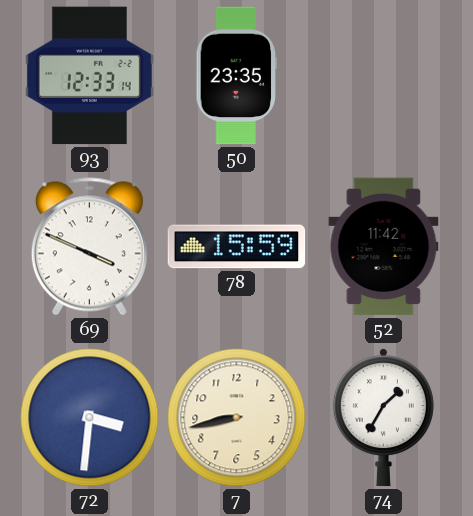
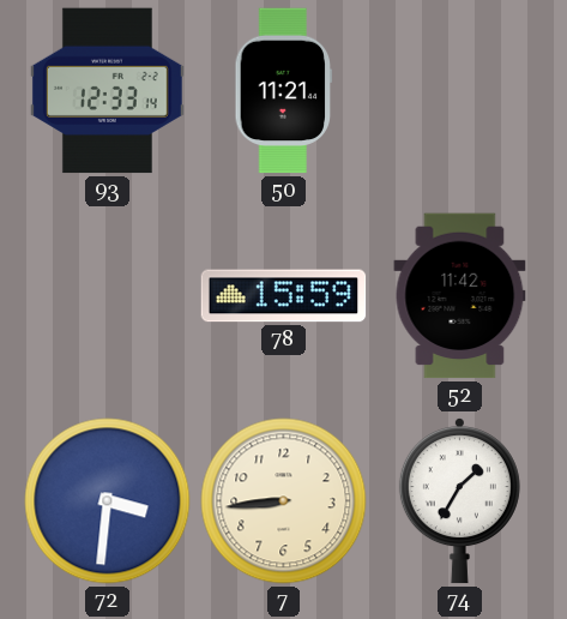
50: 23:35 -> 11:21 (283, 91)
69: 3:49 -> none (89, 247)
7: 8:43 -> 8:44 (284, 501)
